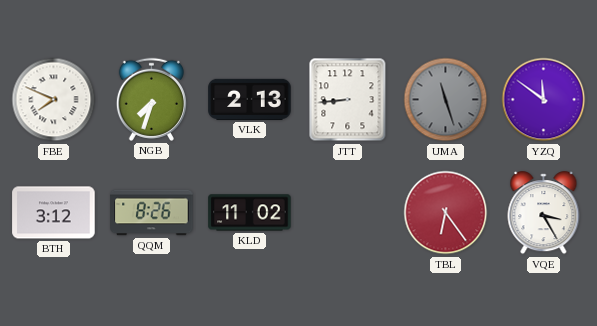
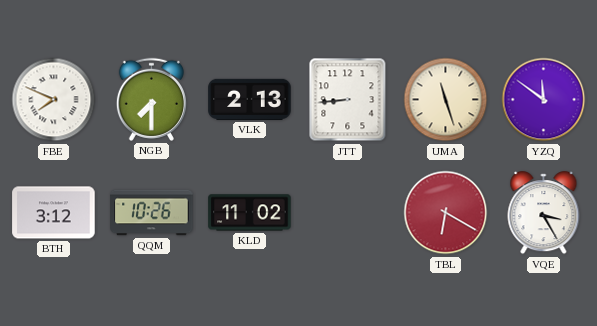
NGB: 7:33 -> 7:30 (151, 99)
UMA dial: grey -> cream (446, 100)
QQM: 8:26 -> 10:26 (152, 213)
TBL: 6:24 -> 6:20 (446, 213)
